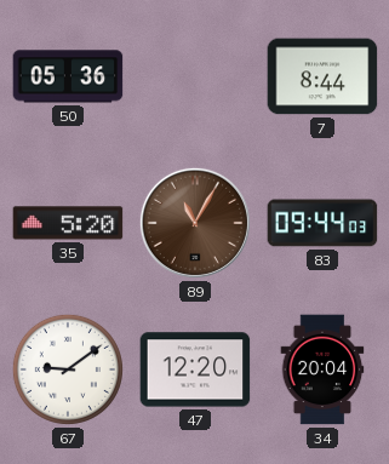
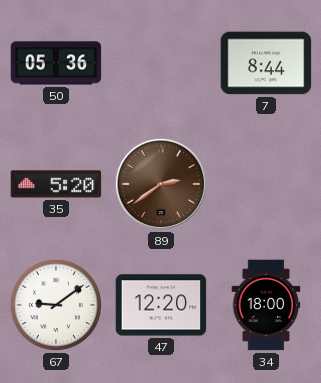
89: 11:05 -> 2:39 (161, 184)
83: 09:44 -> none (322, 223)
34: 20:04 -> 18:00 (266, 305)
